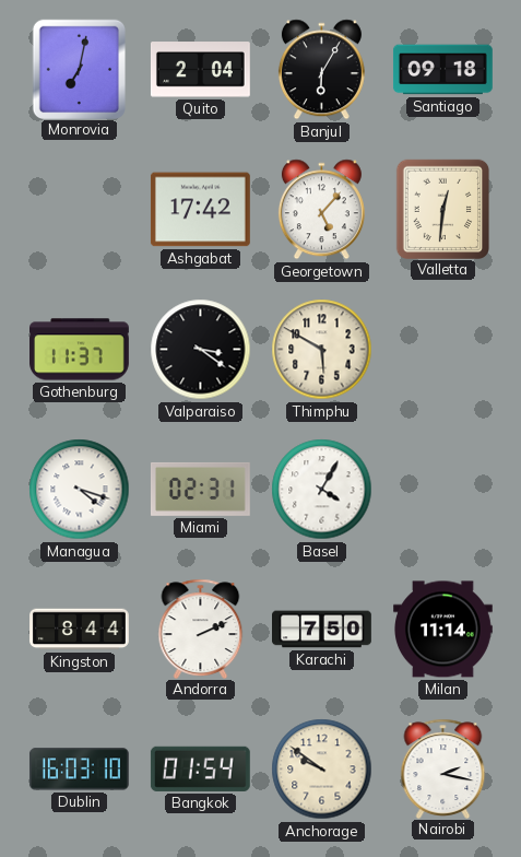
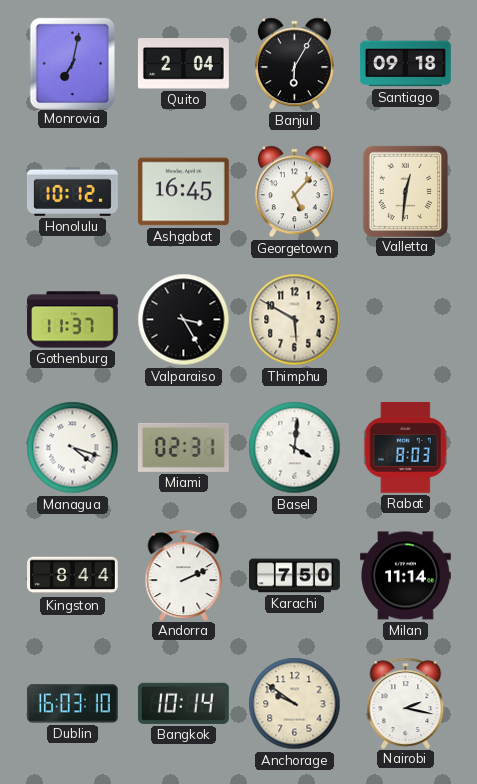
Honolulu: none -> 10:12 (72, 191)
Ashgabat: 17:42 -> 16:45 (183, 192)
Valparaiso: 3:21 -> 3:25 (184, 320)
Basel: 4:05 -> 4:01 (295, 448)
Rabat: none -> 8:03 (405, 448)
Bangkok: 01:54 -> 10:14 (183, 703)
